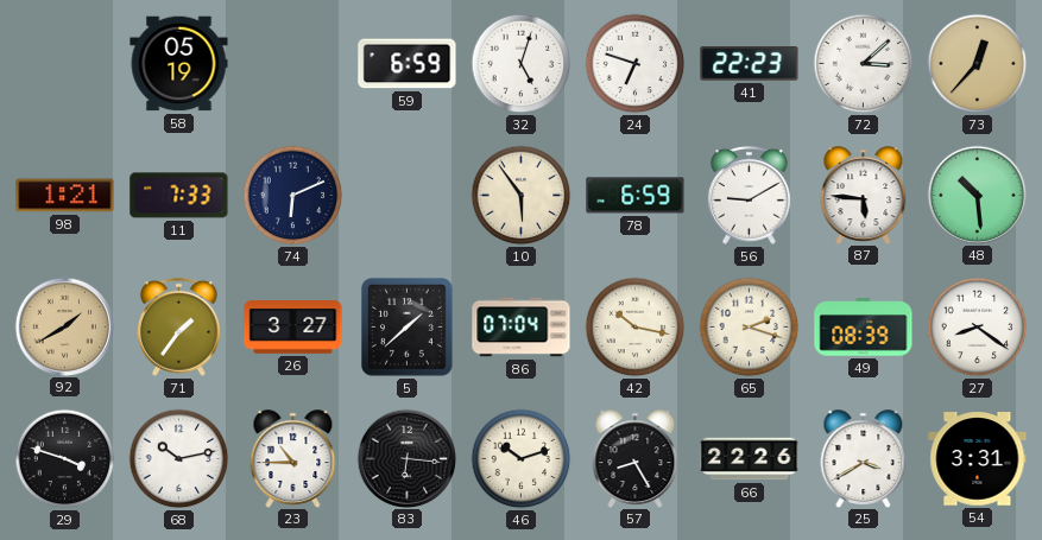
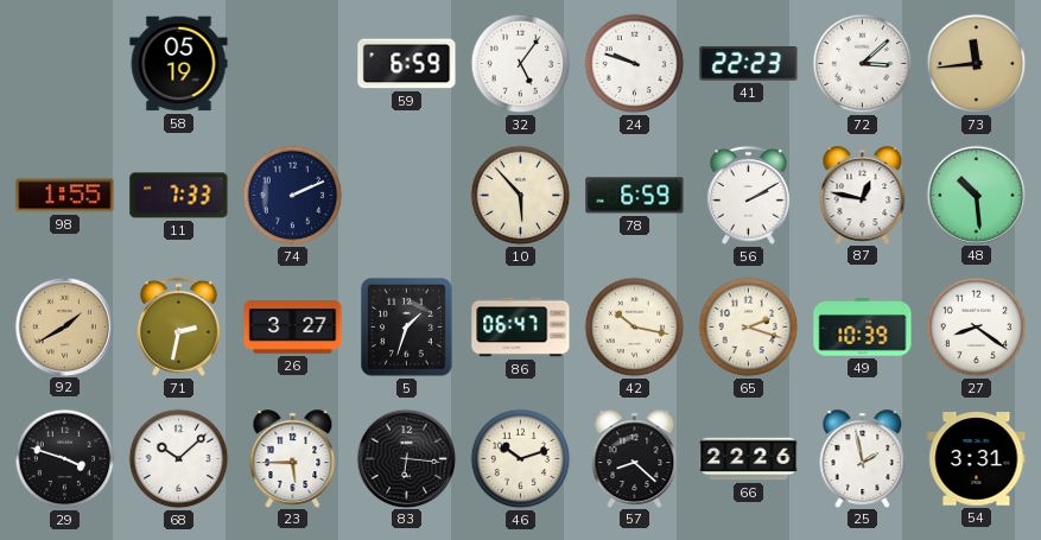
32: 5:03 -> 5:06 (521, 64)
24: 6:48 -> 9:48 (635, 64)
73: 12:37 -> 11:44 (977, 64)
98: 1:21 -> 1:55 (65, 196)
74: 6:11 -> 2:11 (293, 196)
10: 5:54 -> 5:53 (521, 196)
56: 9:10 -> 2:10 (749, 195)
87: 5:46 -> 12:47 (863, 195)
71: 1:36 -> 2:32 (179, 326)
5: 1:38 -> 1:33 (407, 328)
86: 07:04 -> 06:47 (521, 328)
49: 08:39 -> 10:39 (863, 328)
68: 10:13 -> 10:08 (179, 459)
23: 10:45 -> 5:45 (293, 458)
57: 8:25 -> 8:22 (635, 458)
25: 3:40 -> 1:58 (863, 458)
